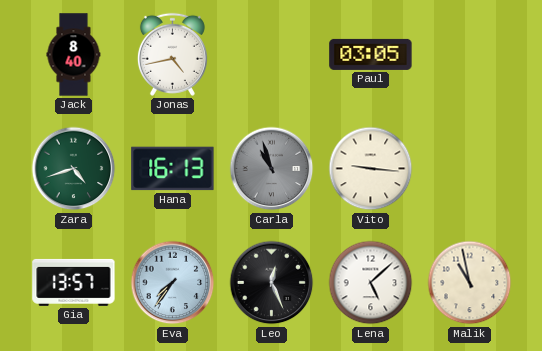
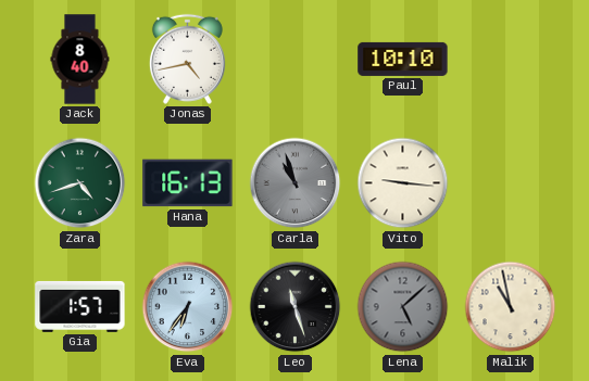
Paul: 03:05 -> 10:10 (403, 59)
Gia: 13:57 -> 1:57 (80, 306)
Eva: 7:36 -> 6:36 (188, 307)
Leo: 12:26 -> 11:27 (296, 307)
Lena dial: white -> grey (403, 307)
